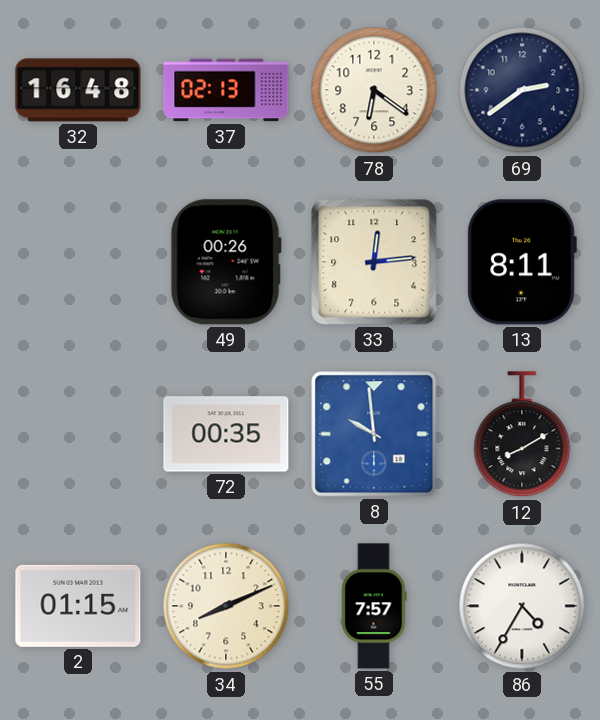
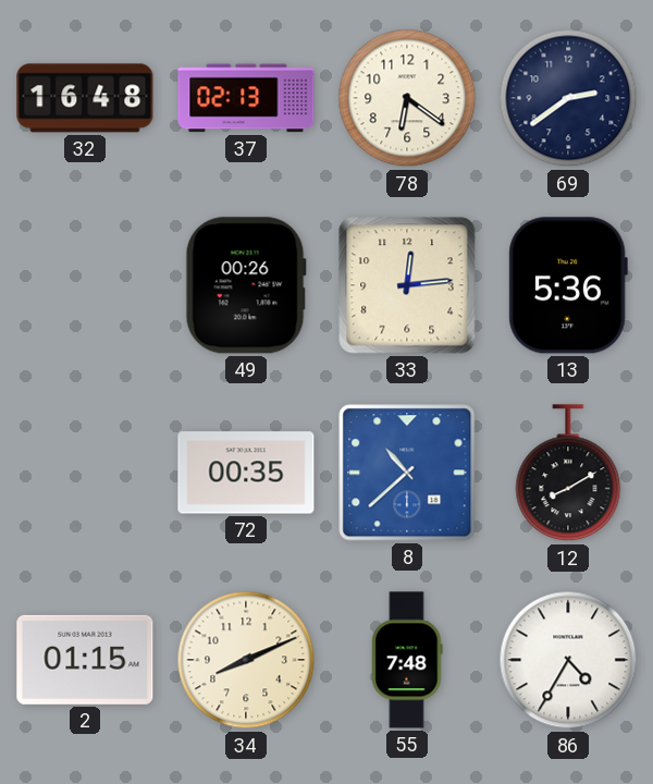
13: 8:11 -> 5:36 (568, 285)
8: 9:59 -> 10:38 (407, 473)
55: 7:57 -> 7:48 (407, 660)
